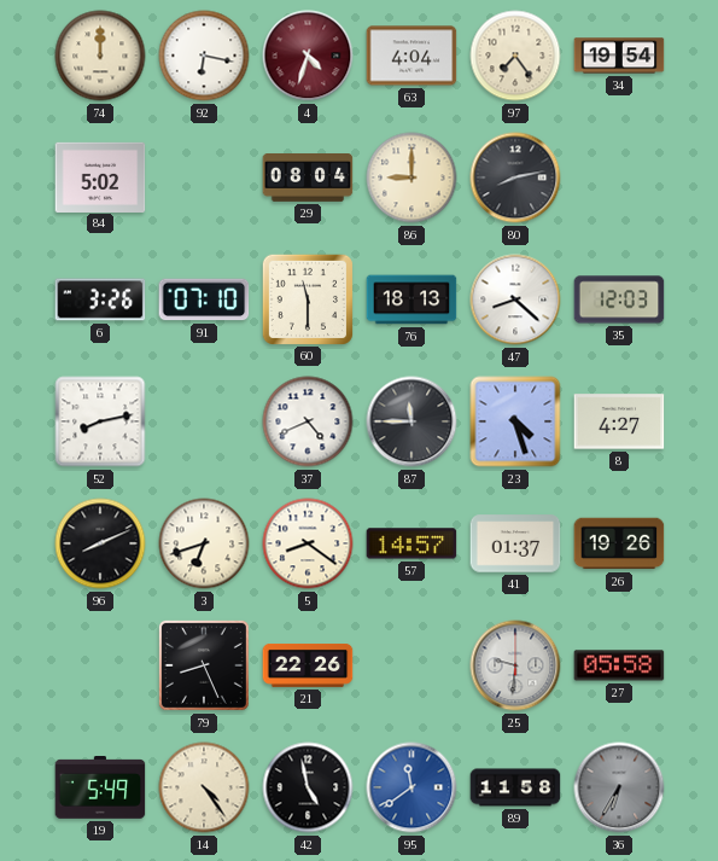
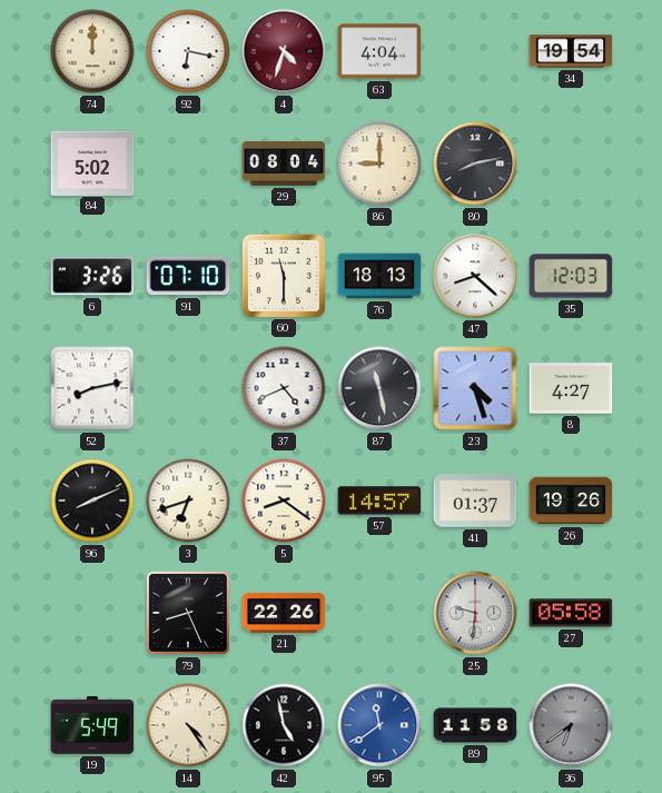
97: 7:24 -> none (515, 56)
87: 11:45 -> 11:28 (379, 388)
36: 6:35 -> 6:39 (571, 725)
